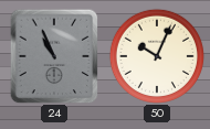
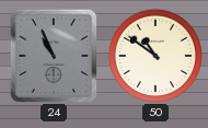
50: 10:04 -> 10:51 (155, 56)
